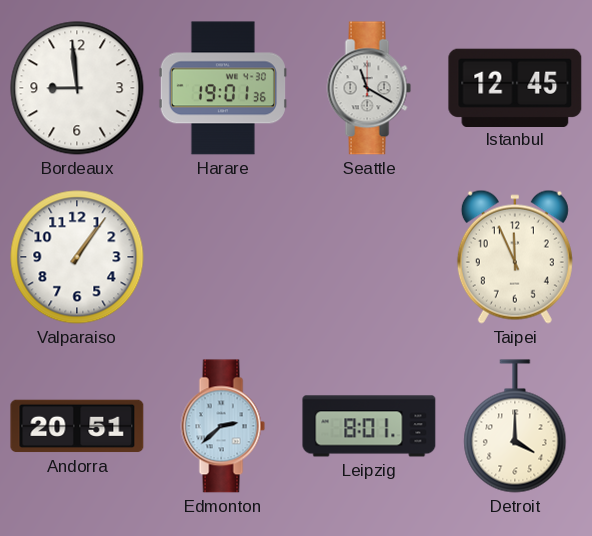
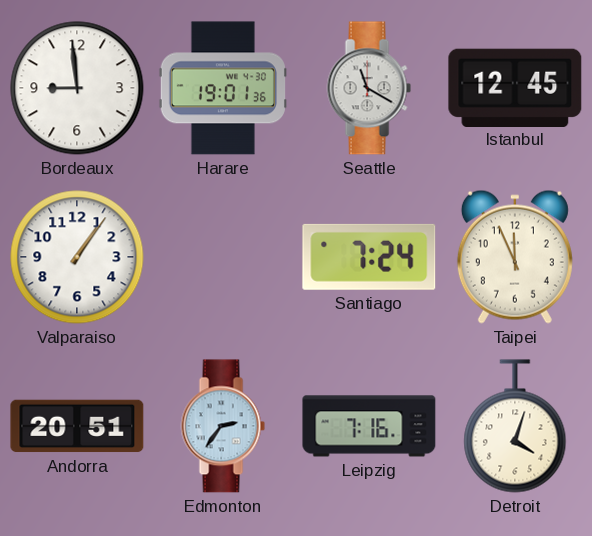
Santiago: none -> 7:24 (369, 257)
Edmonton: 2:38 -> 2:36 (223, 426)
Leipzig: 8:01 -> 7:16 (369, 426)
Detroit: 4:00 -> 4:03 (515, 426)
